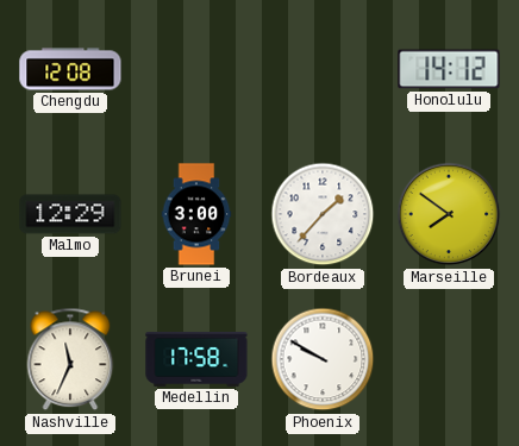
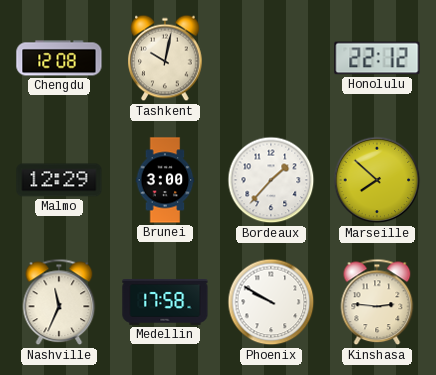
Tashkent: none -> 10:02 (165, 58)
Honolulu: 14:12 -> 22:12 (377, 58)
Marseille: 7:51 -> 7:52 (377, 180)
Kinshasa: none -> 2:46 (377, 302)
